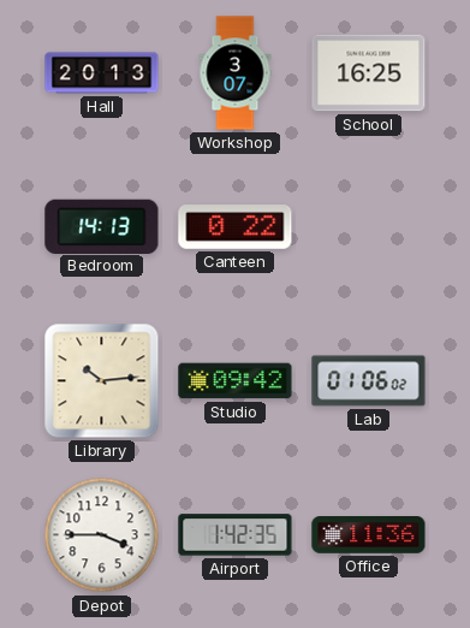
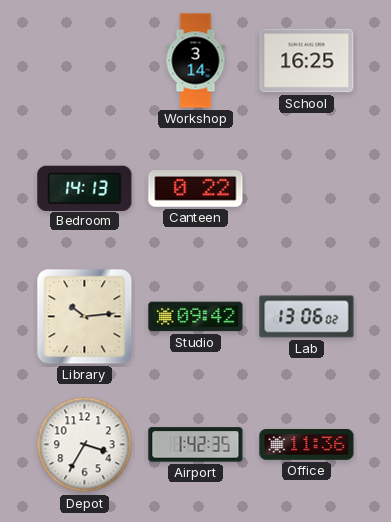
Hall: 20:13 -> none (102, 73)
Workshop: 3:07 -> 3:14 (196, 61)
Lab: 01:06 -> 13:06 (307, 317)
Depot: 3:45 -> 3:35 (85, 445)
